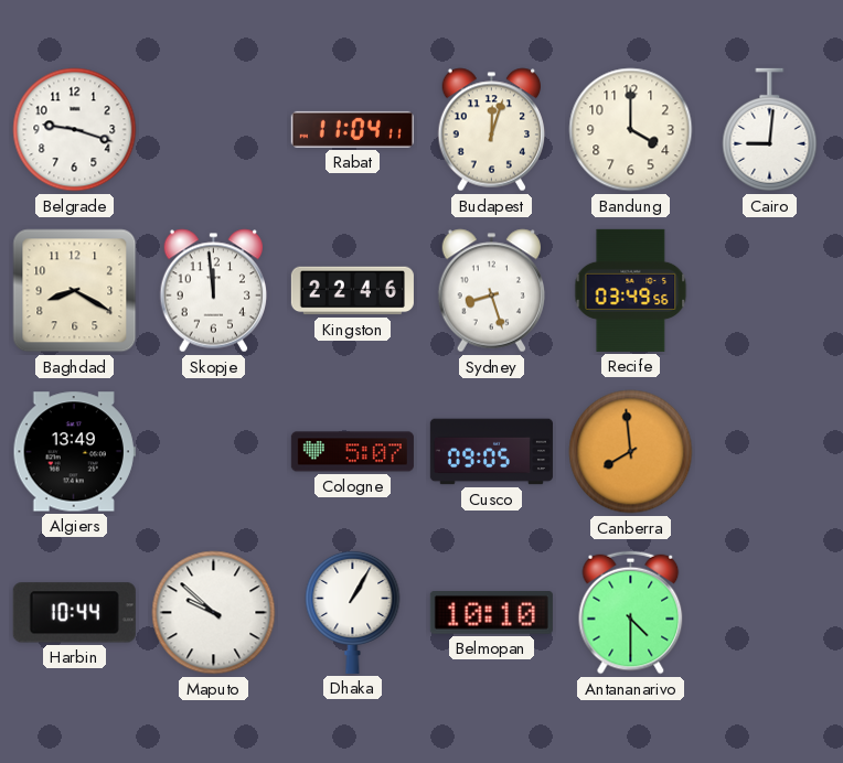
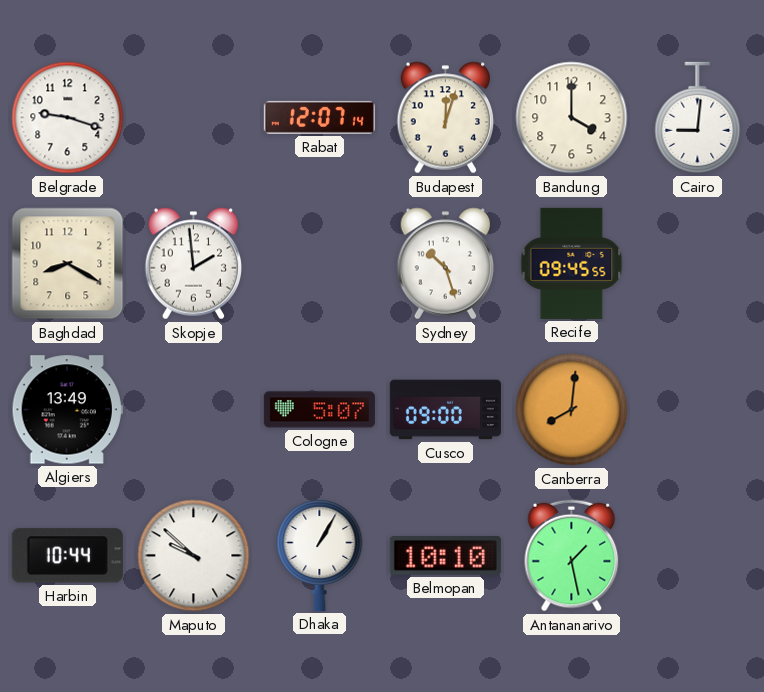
Rabat: 11:04 -> 12:07 (319, 117)
Skopje: 11:59 -> 1:59 (194, 264)
Kingston: 22:46 -> none (352, 291)
Sydney: 8:27 -> 10:27 (446, 264)
Recife: 03:49 -> 09:45 (572, 263)
Cusco: 09:05 -> 09:00 (445, 410)
Canberra: 7:59 -> 8:01 (572, 410)
Antananarivo: 4:30 -> 1:28 (572, 556)
